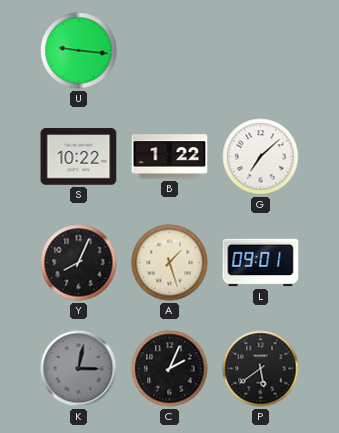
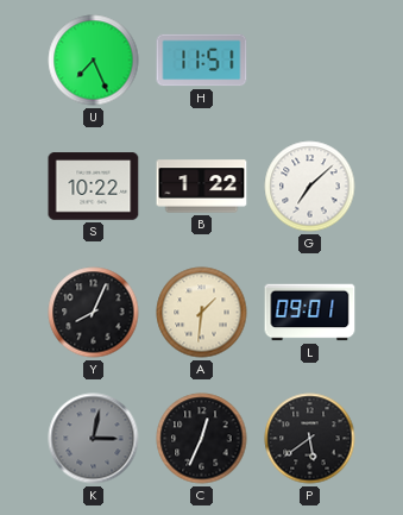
U: 9:16 -> 7:26 (94, 61)
H: none -> 11:51 (202, 61)
A: 1:27 -> 1:31 (202, 313)
C: 2:04 -> 12:34 (202, 439)
